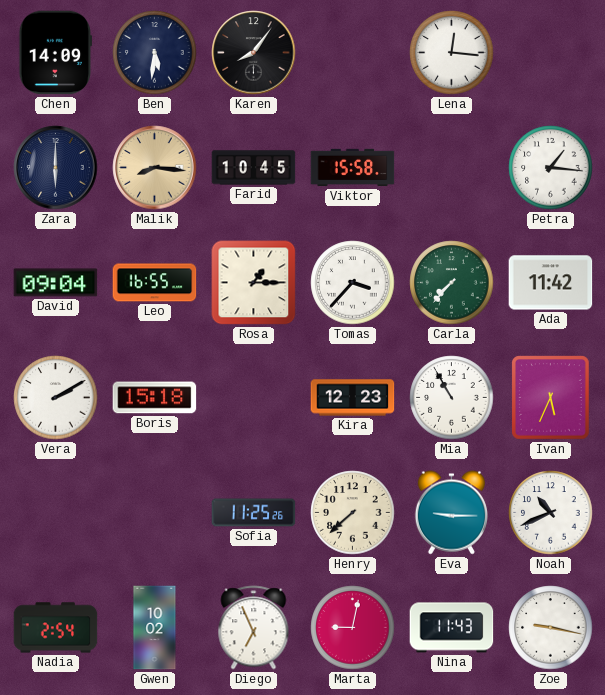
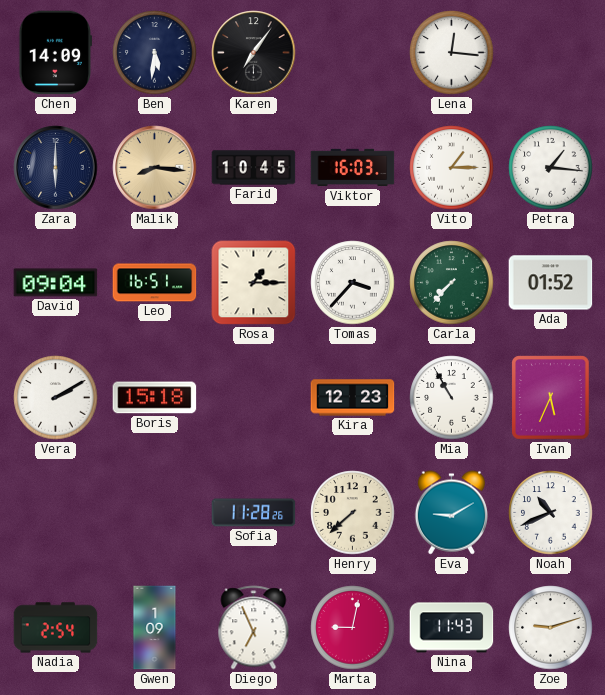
Karen: 8:06 -> 7:06 (254, 53)
Viktor: 15:58 -> 16:03 (353, 168)
Vito: none -> 1:15 (452, 168)
Leo: 16:55 -> 16:51 (155, 283)
Ada: 11:42 -> 01:52 (551, 283)
Sofia: 11:25 -> 11:28 (254, 513)
Eva: 9:15 -> 9:10 (451, 513)
Gwen: 10:02 -> 1:09 (155, 628)
Zoe: 9:17 -> 9:12 (551, 628)
